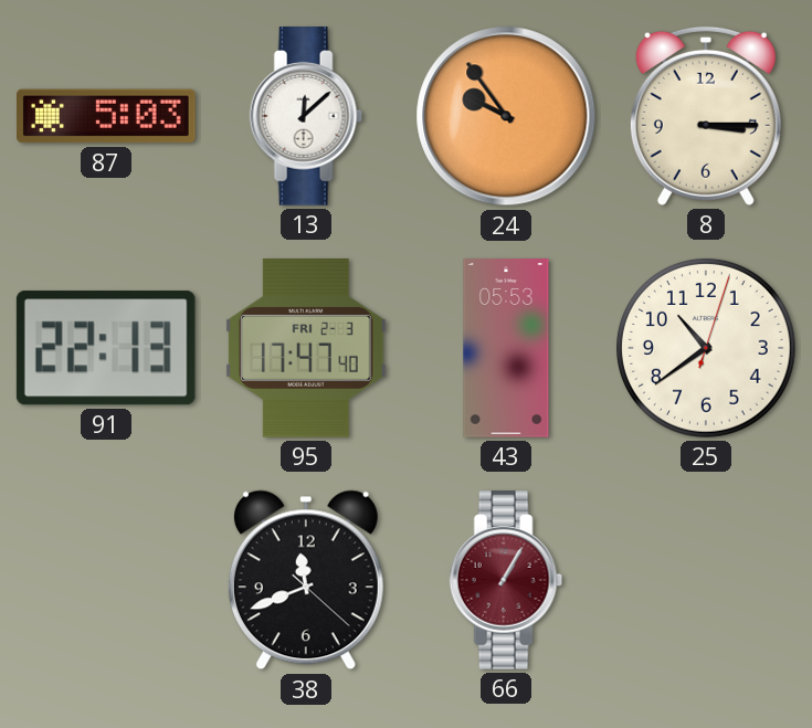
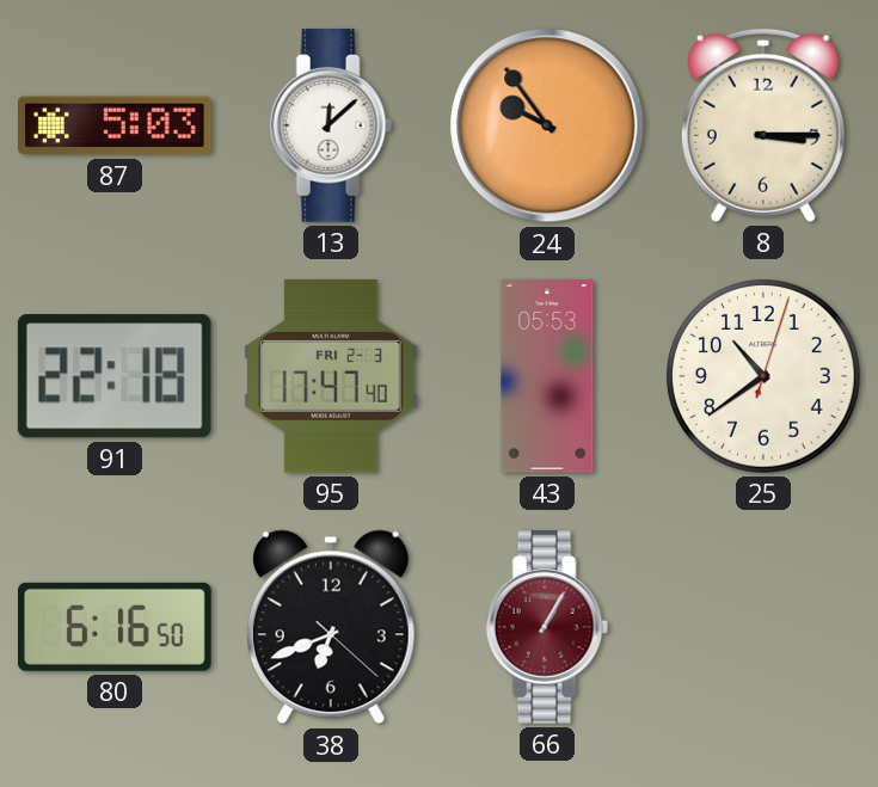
91: 22:13 -> 22:18 (115, 376)
80: none -> 6:16 (116, 627)
38: 11:41 -> 6:41 (331, 627)
